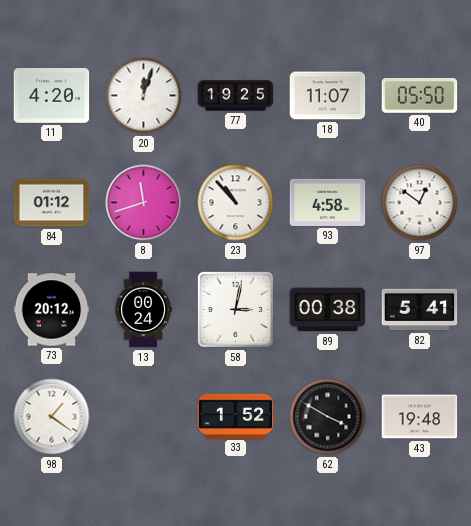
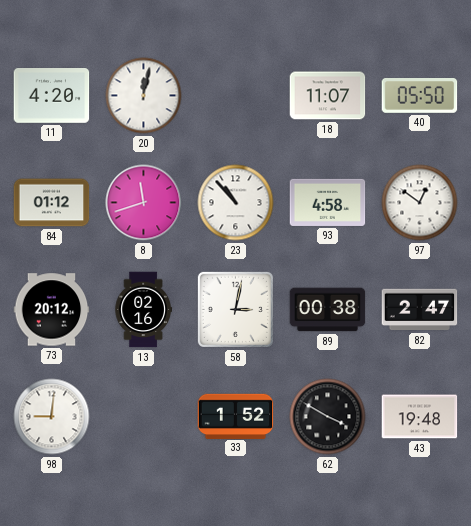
20: 12:03 -> 12:02 (144, 96)
77: 19:25 -> none (236, 96)
13: 00:24 -> 02:16 (143, 310)
82: 5:41 -> 2:47 (420, 310)
98: 1:21 -> 9:01 (52, 417)
